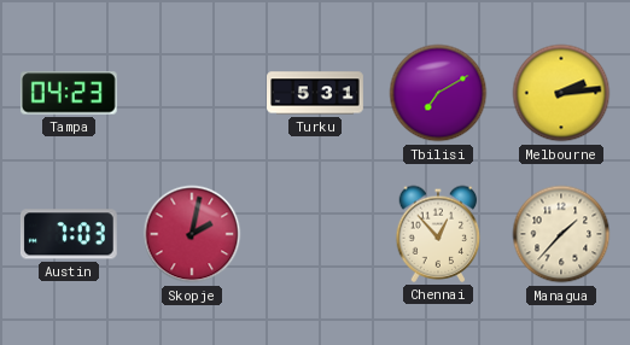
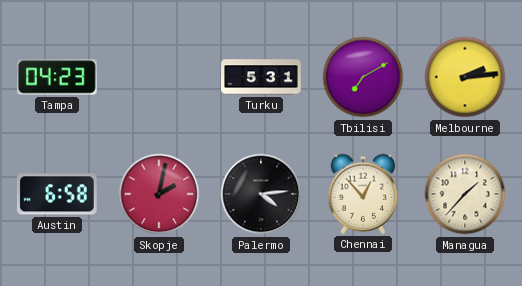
Austin: 7:03 -> 6:58 (57, 194)
Palermo: none -> 4:14 (261, 194)
